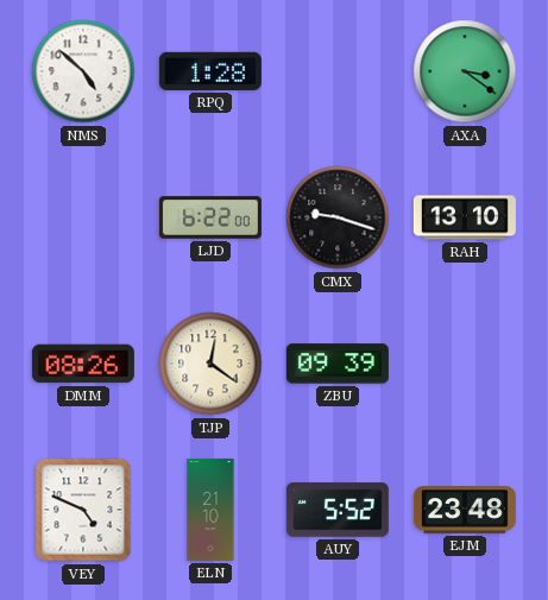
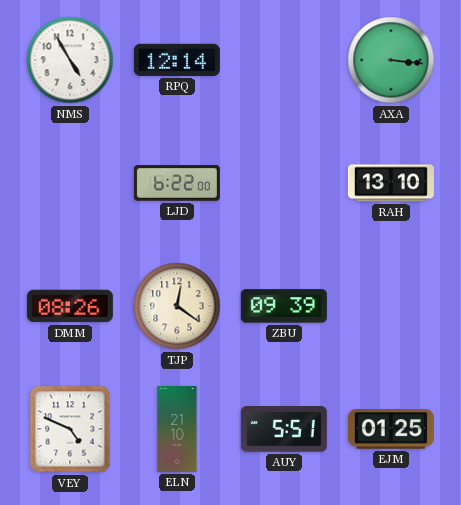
NMS: 4:52 -> 4:55 (70, 60)
RPQ: 1:28 -> 12:14 (177, 60)
AXA: 3:21 -> 3:16 (391, 60)
CMX: 9:18 -> none (338, 217)
AUY: 5:52 -> 5:51 (284, 429)
EJM: 23:48 -> 01:25 (391, 429)
